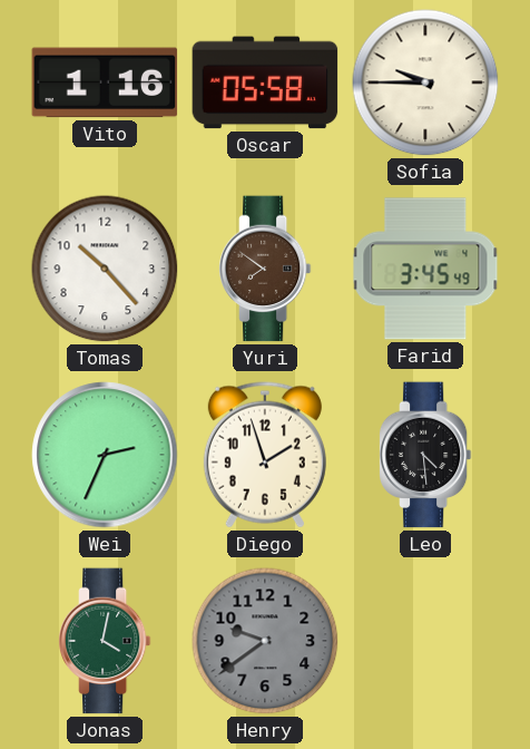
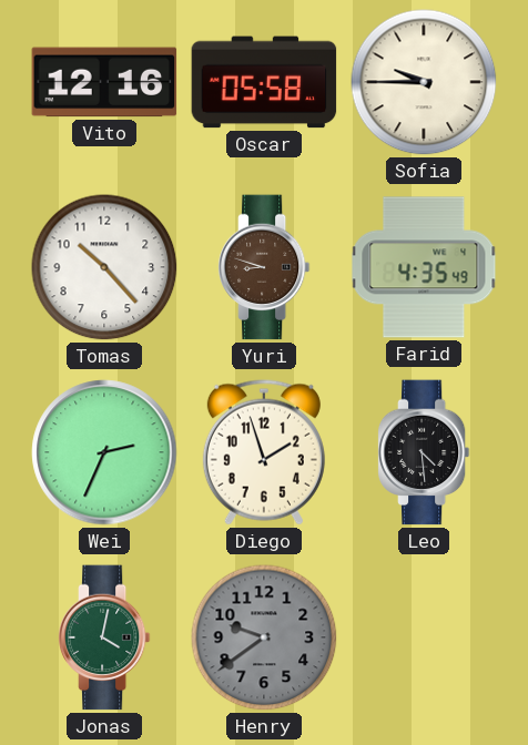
Vito: 1:16 -> 12:16 (104, 82)
Yuri: 7:51 -> 8:48 (264, 267)
Farid: 3:45 -> 4:35 (424, 267)
